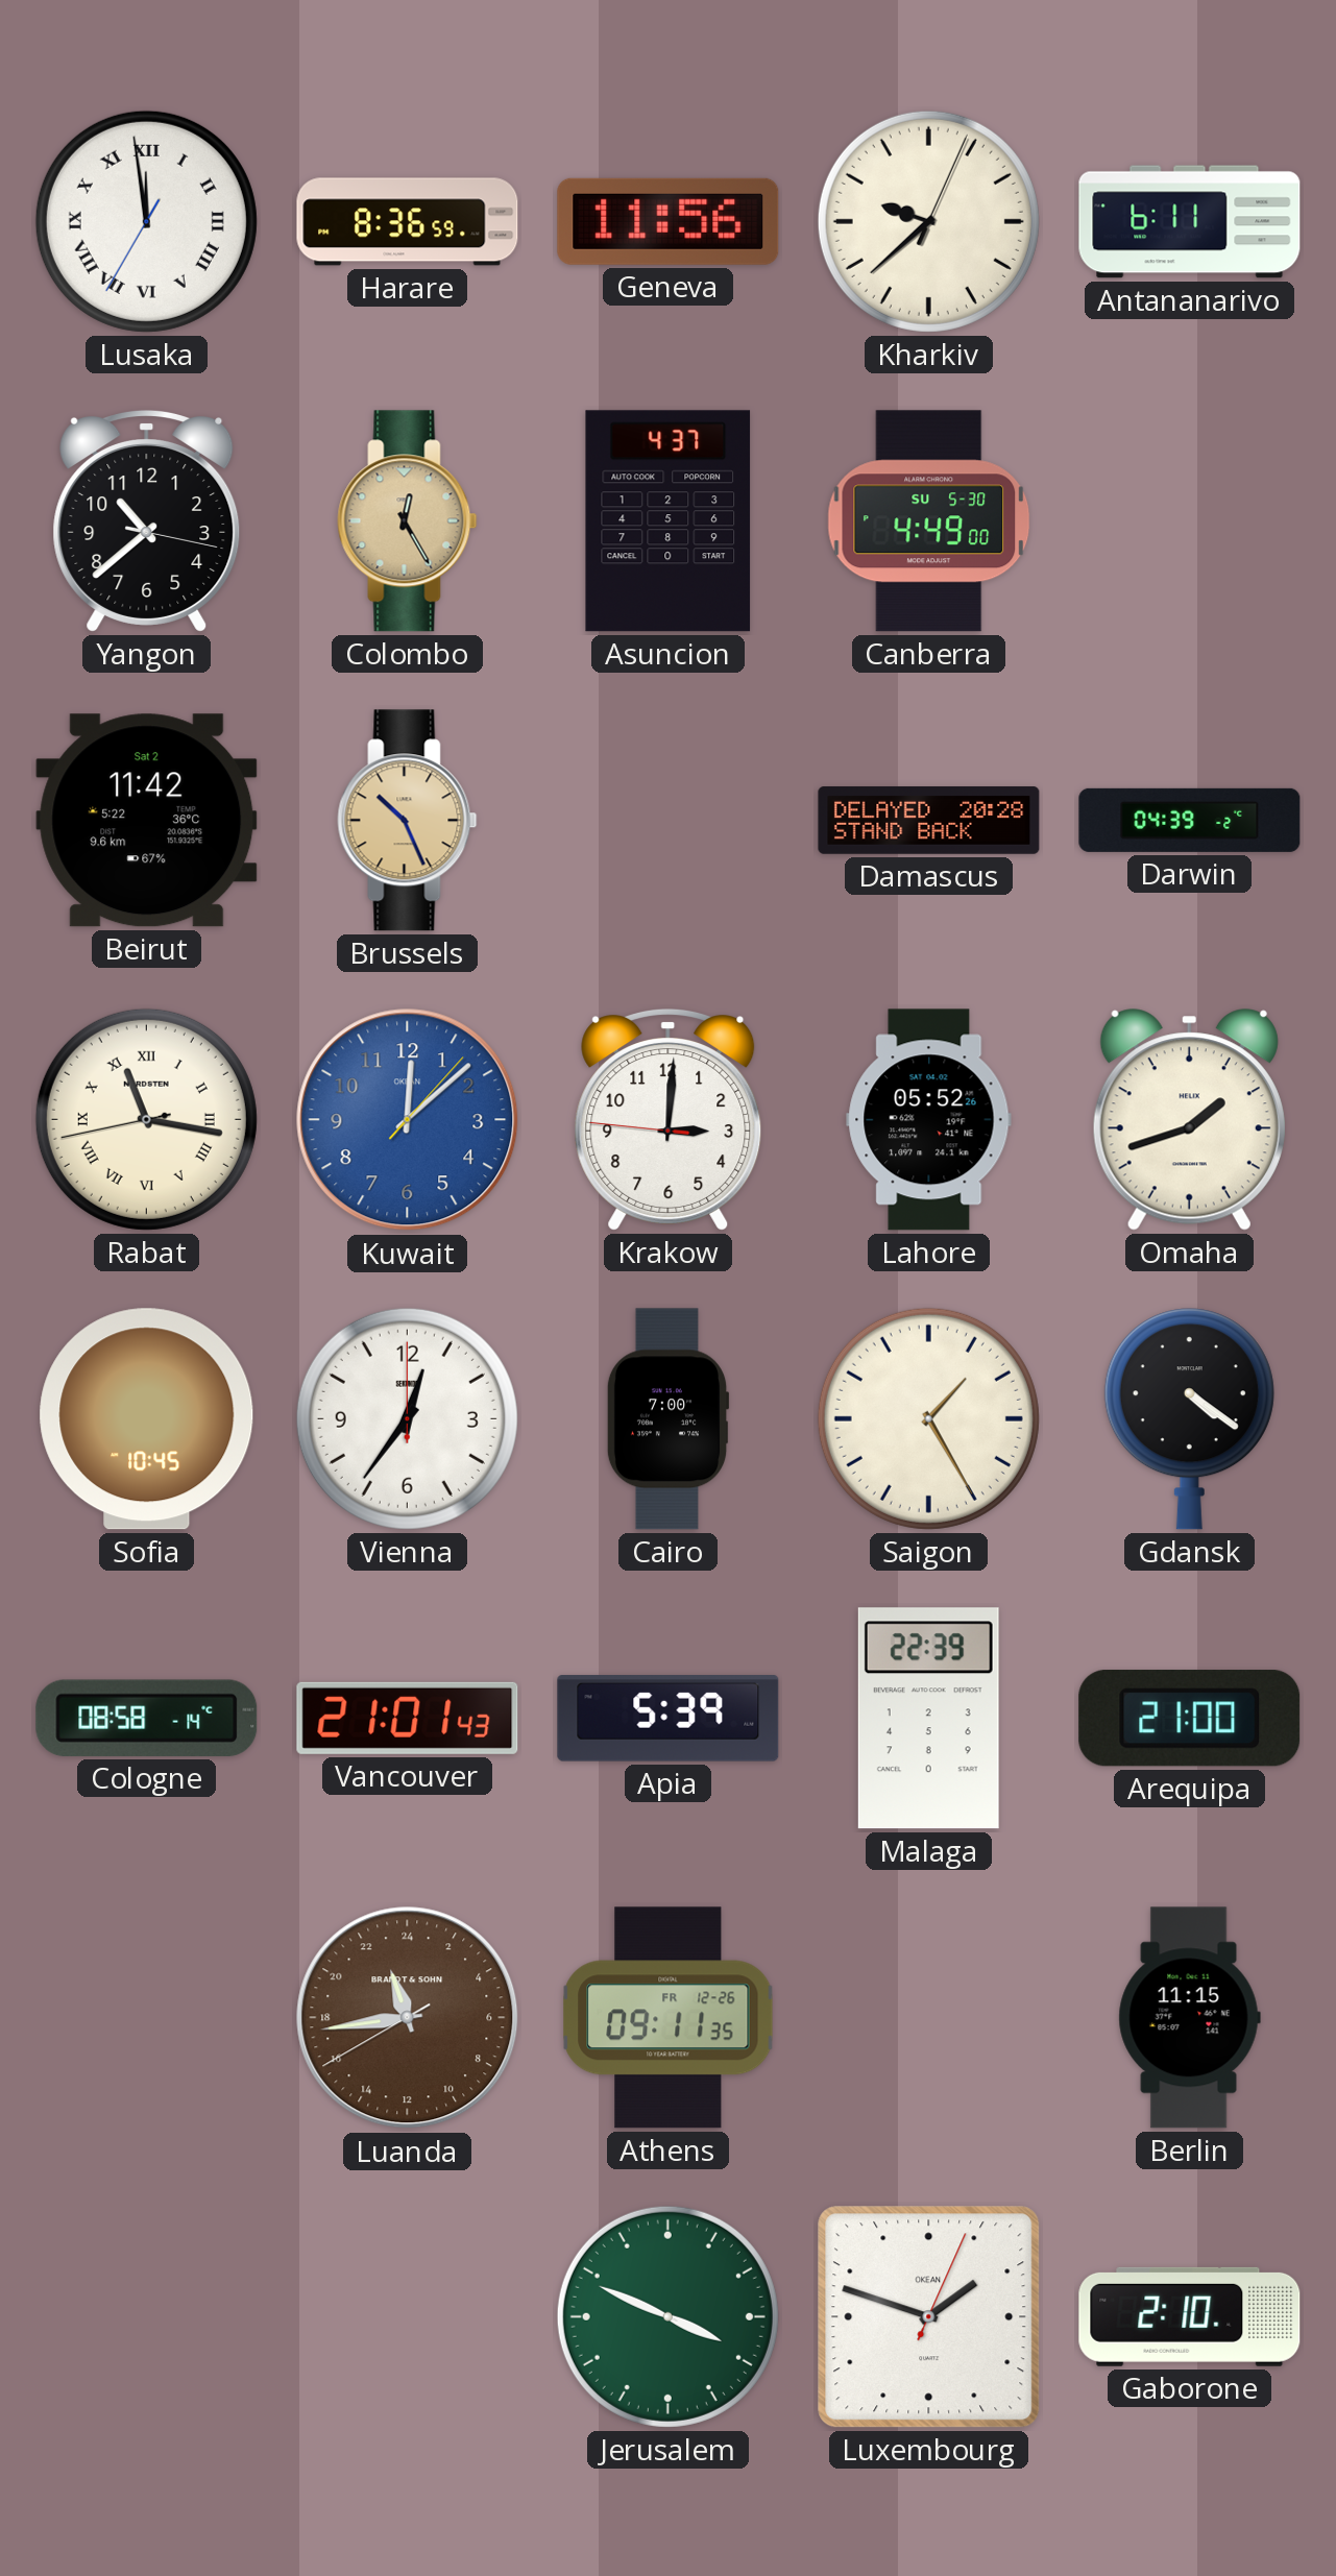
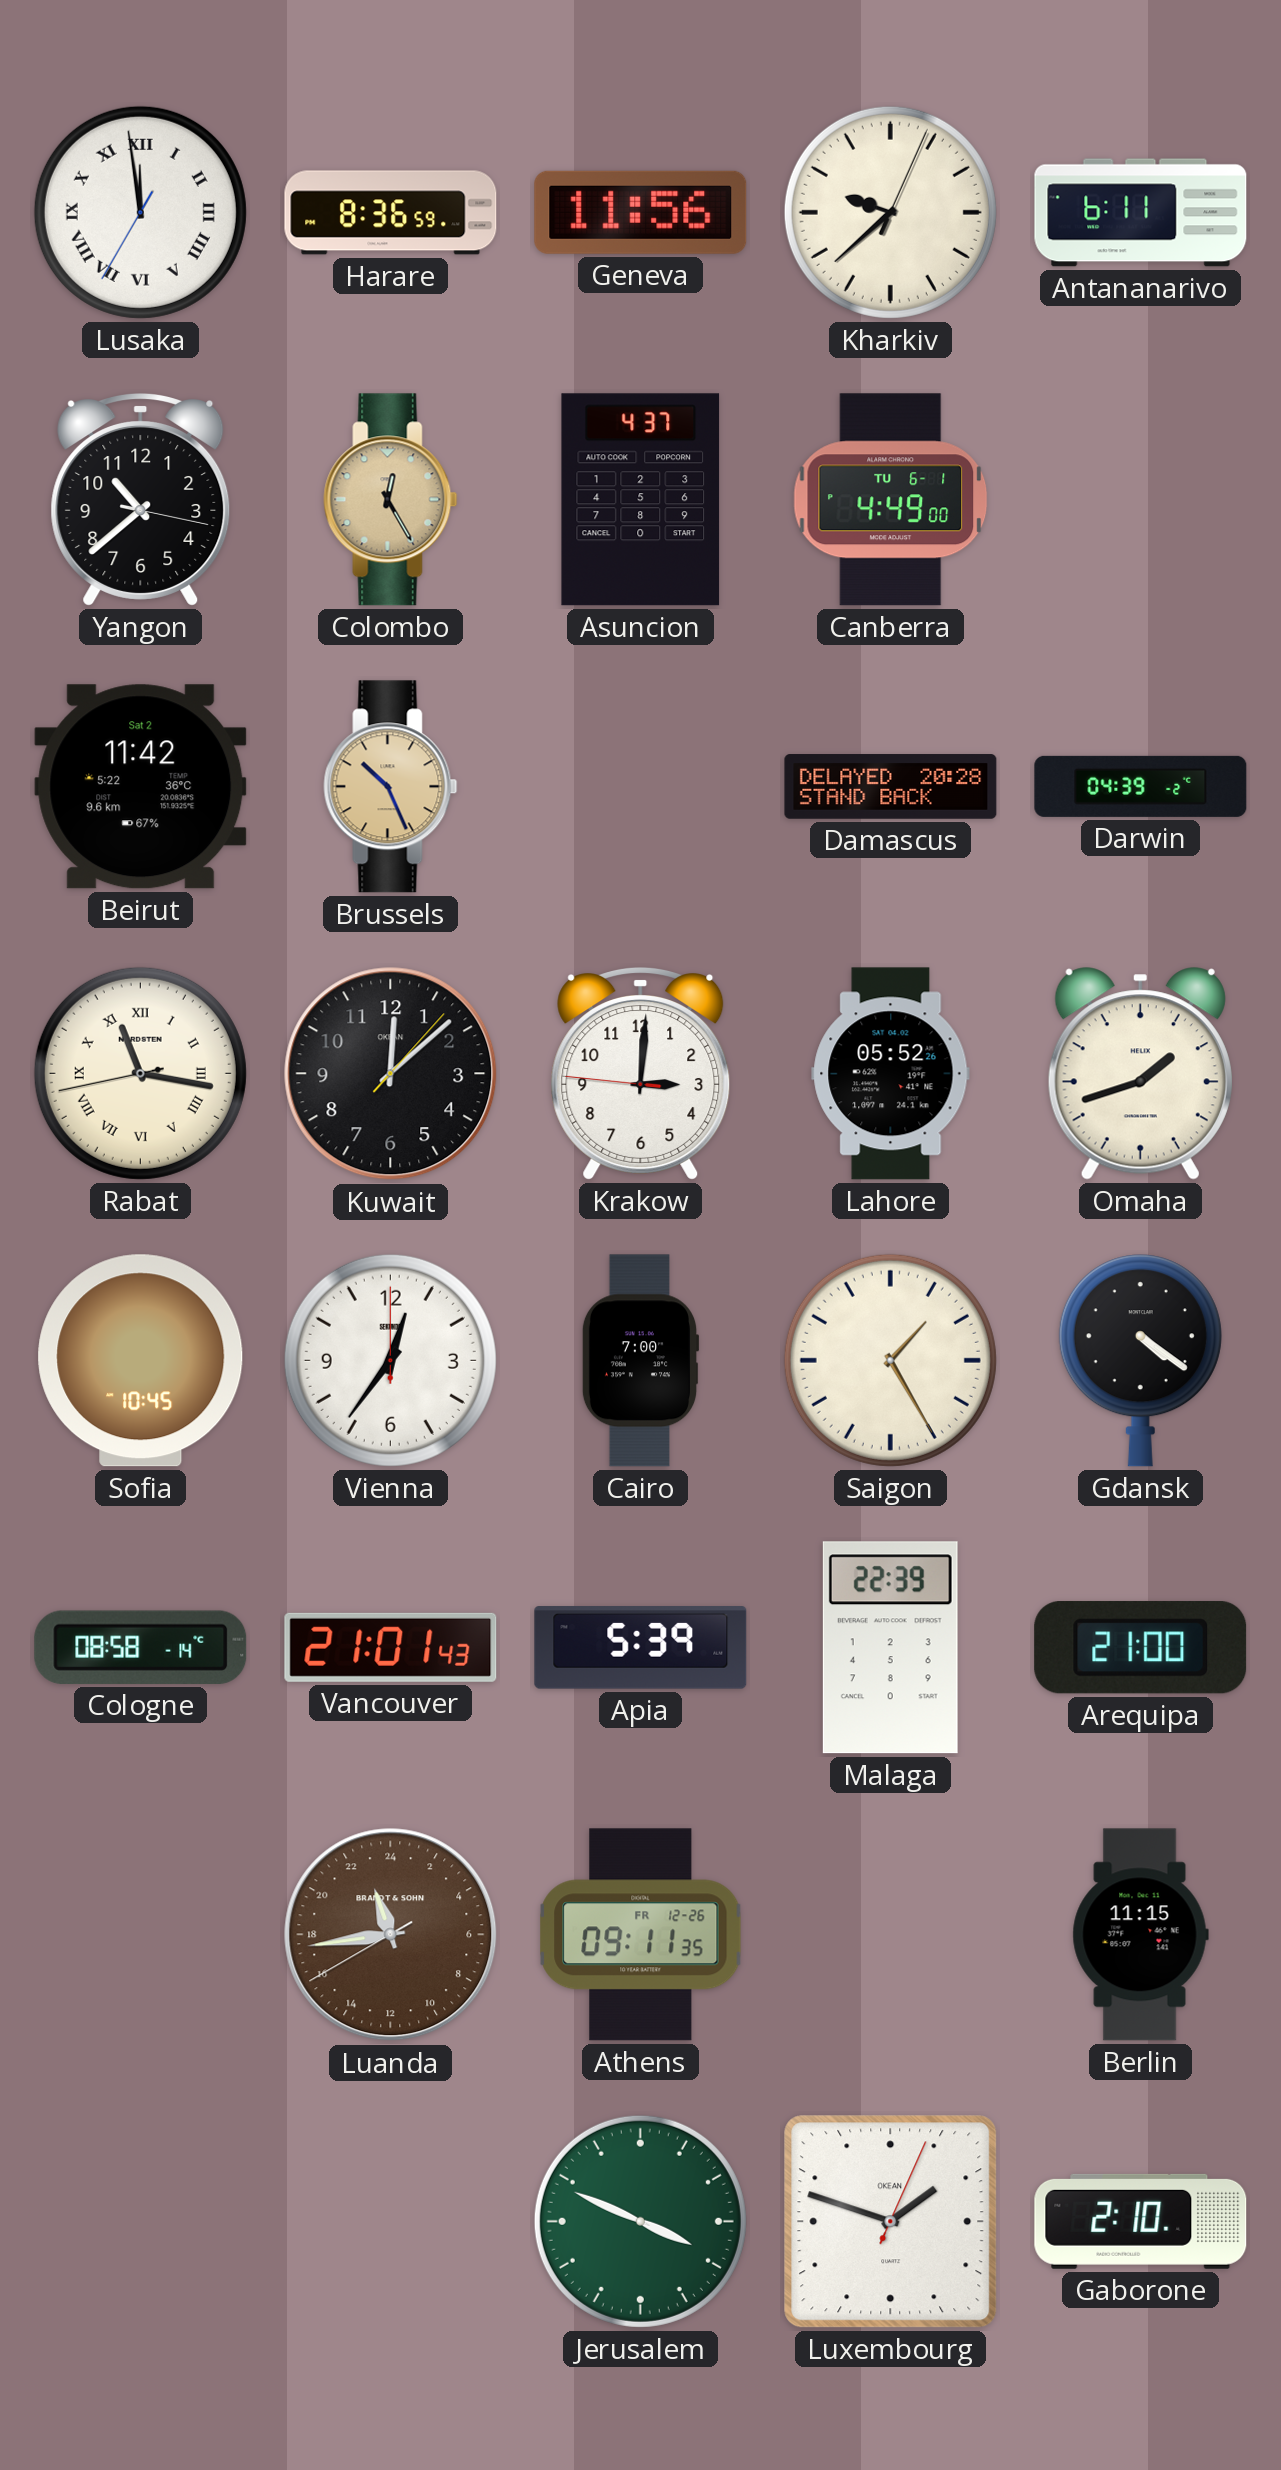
Canberra date: SU 5-30 -> TU 6-1 (891, 500)
Kuwait dial: blue -> black (391, 1074)
